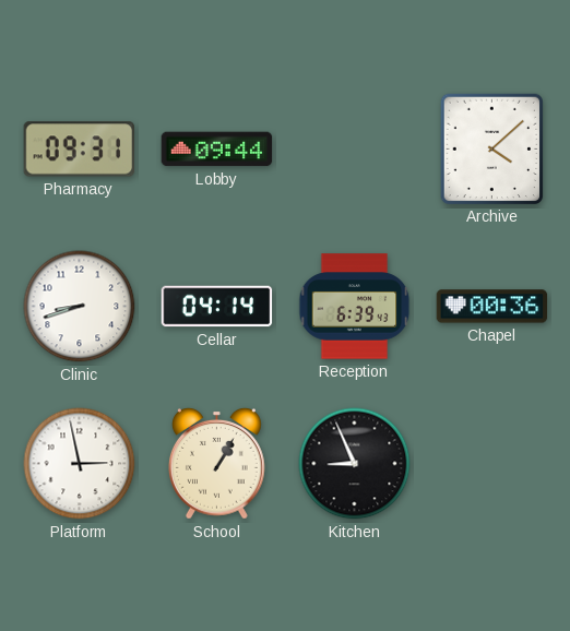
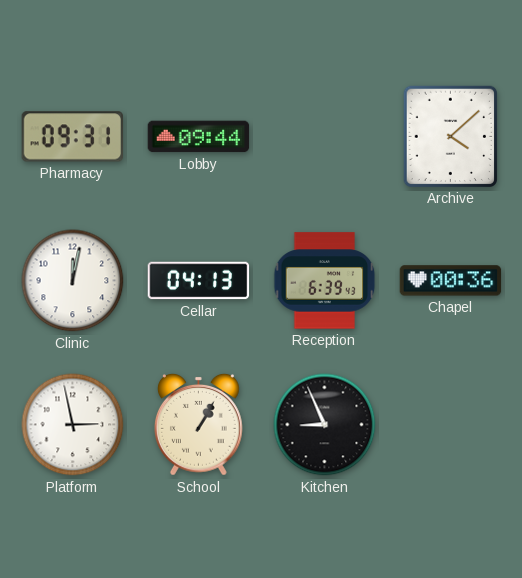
Clinic: 8:42 -> 12:02 (73, 281)
Cellar: 04:14 -> 04:13 (199, 281)
